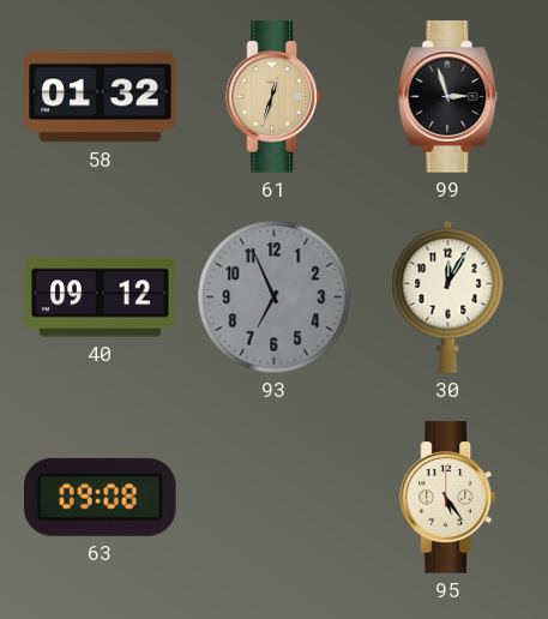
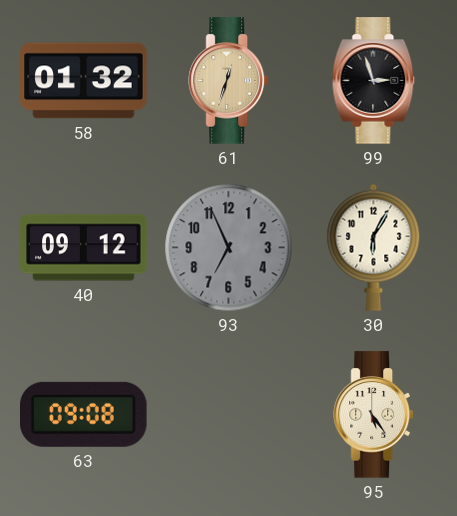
30: 12:05 -> 6:05 (374, 247)
